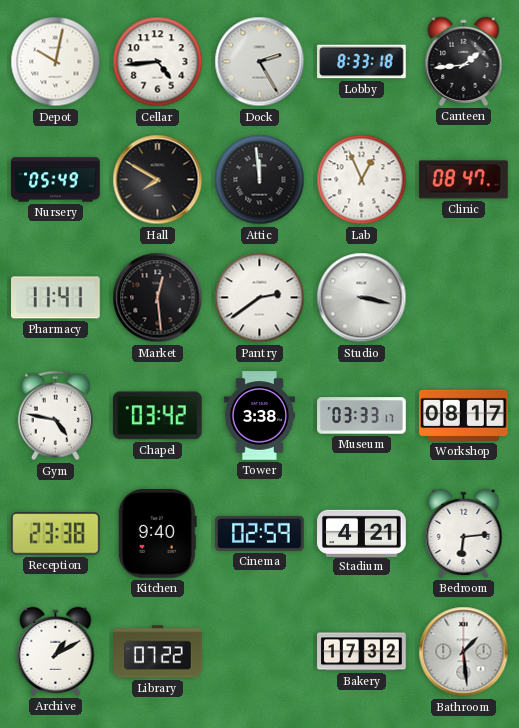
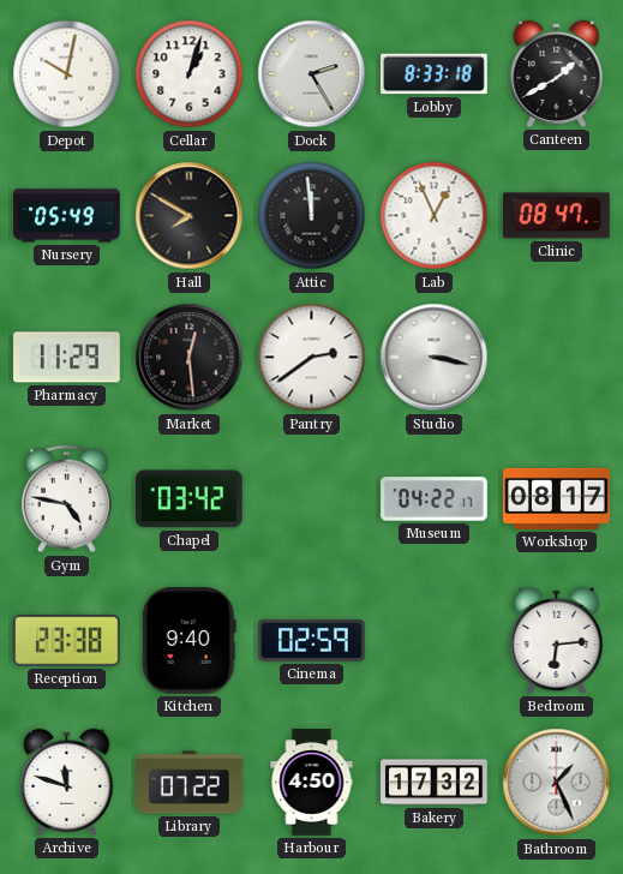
Cellar: 4:44 -> 1:03 (190, 74)
Canteen: 1:44 -> 1:40 (557, 73)
Pharmacy: 11:41 -> 11:29 (67, 358)
Tower: 3:38 -> none (259, 416)
Museum: 03:33 -> 04:22 (435, 499)
Stadium: 4:21 -> none (362, 533)
Archive: 1:10 -> 11:48 (67, 782)
Harbour: none -> 4:50 (312, 783)
Bathroom: 1:29 -> 1:26 (557, 783)
